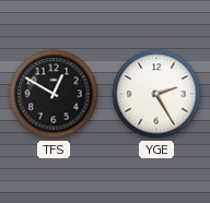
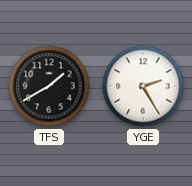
TFS: 12:50 -> 1:40 (49, 86)
